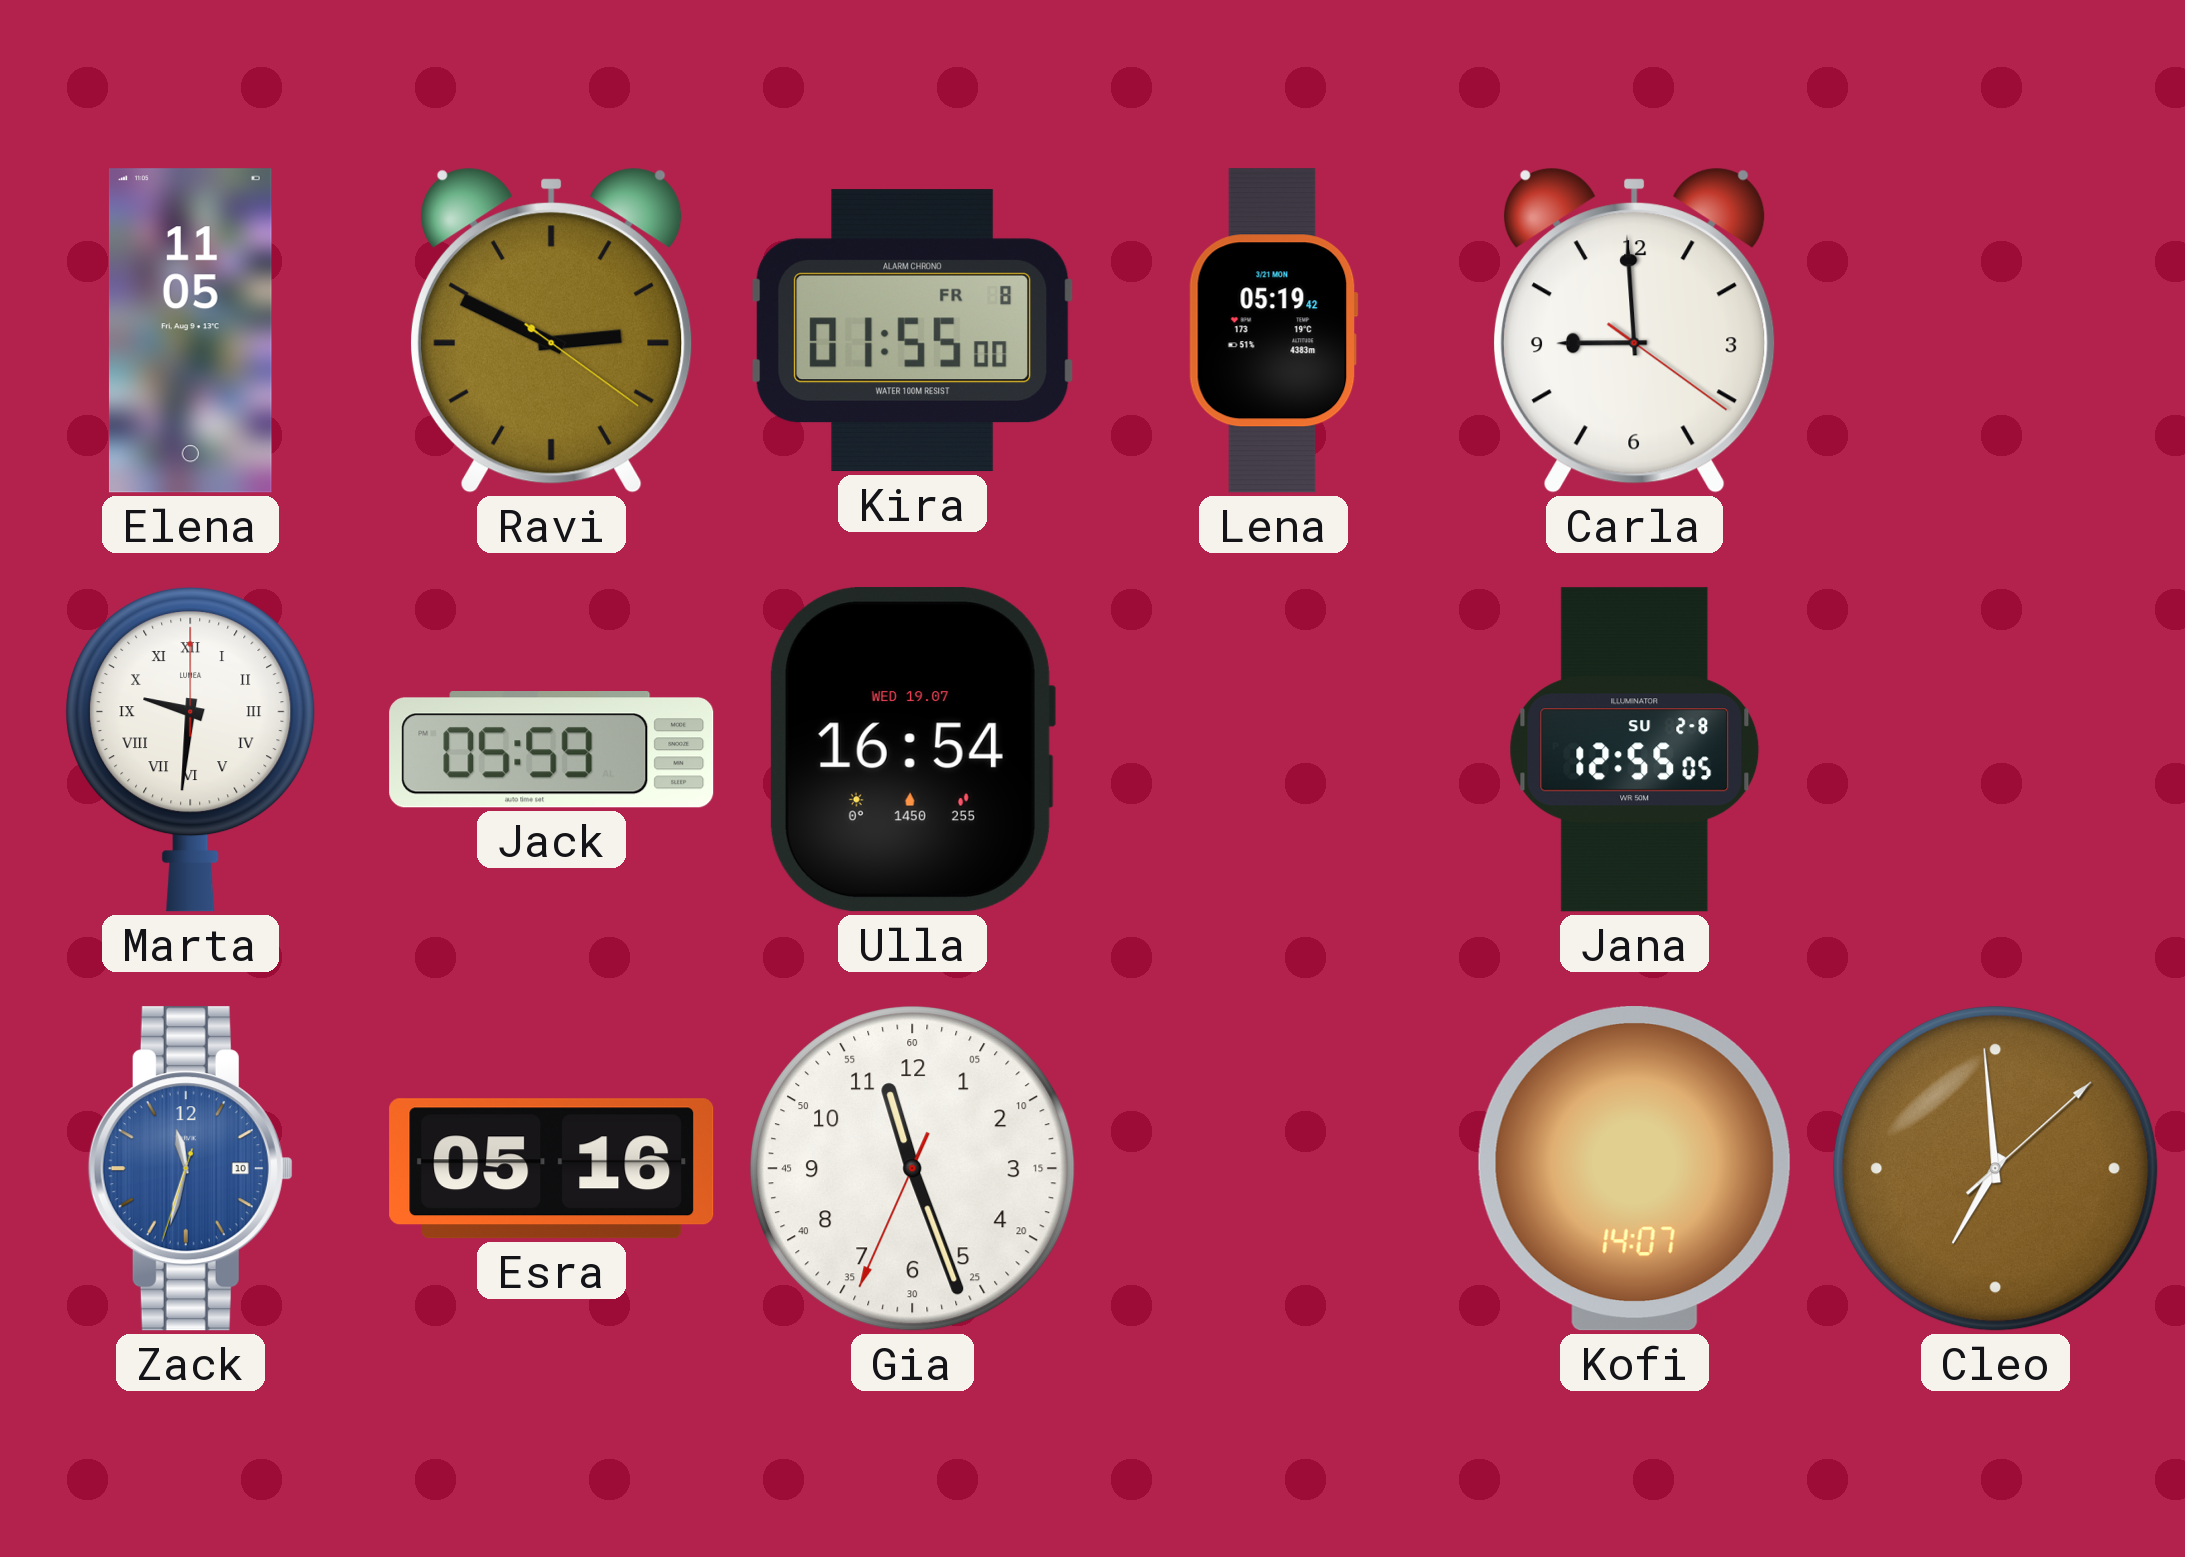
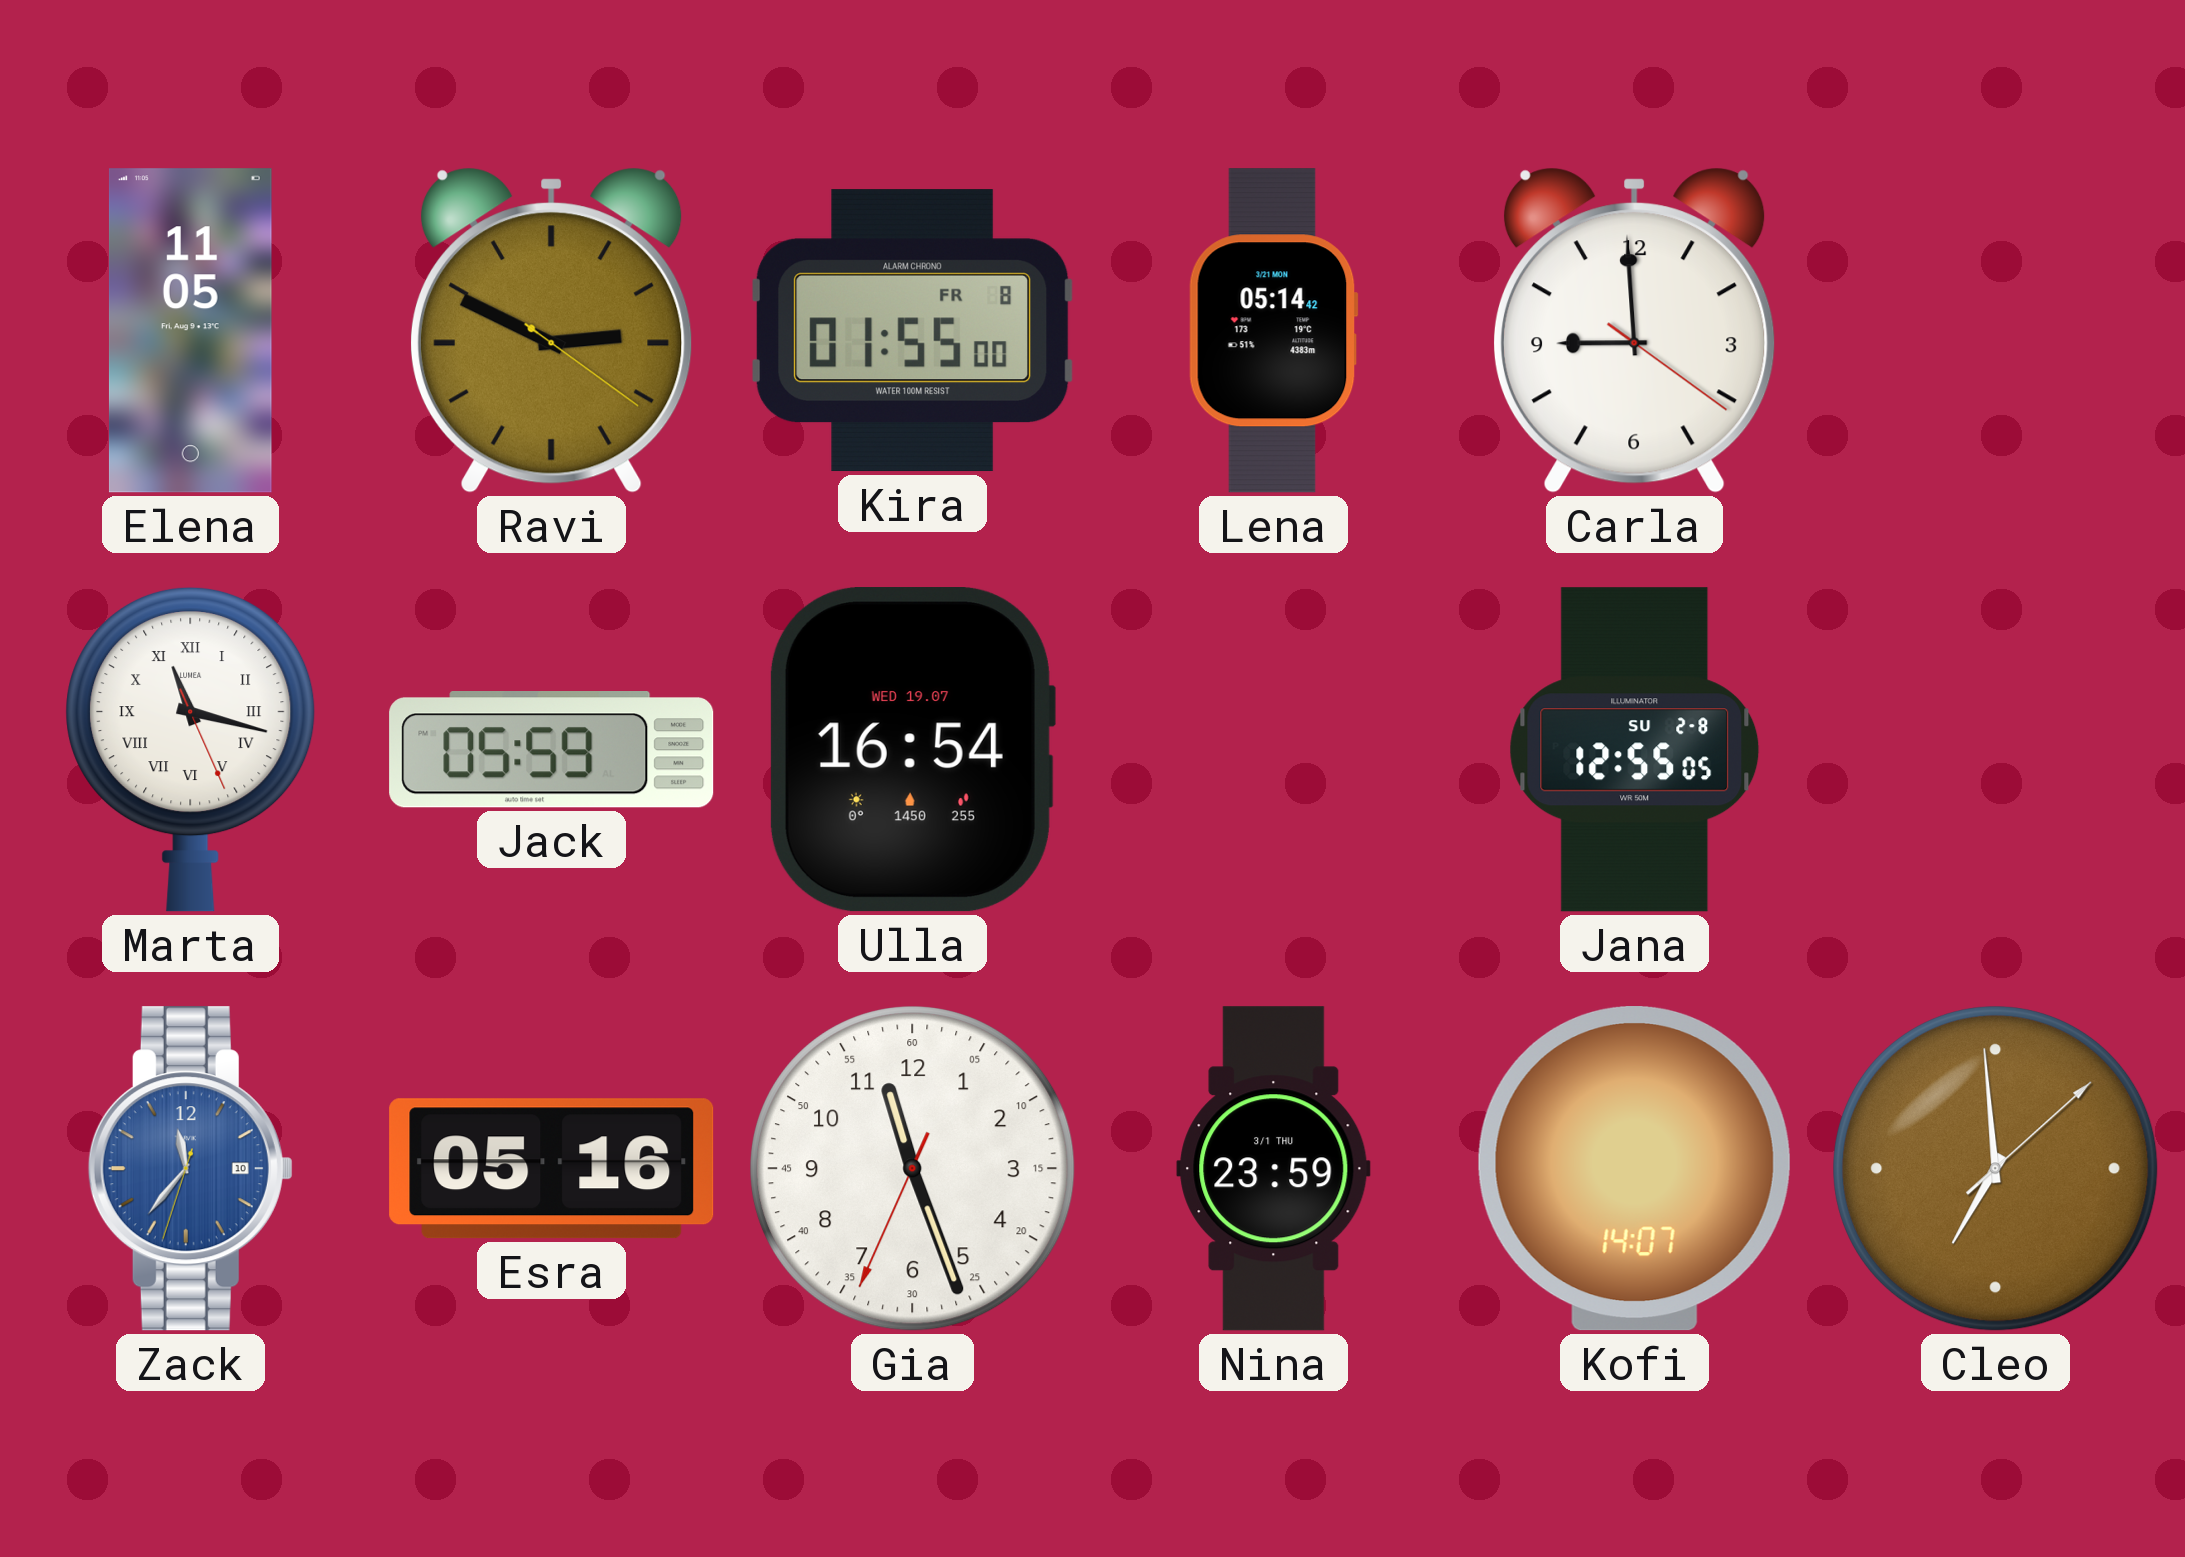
Lena: 05:19 -> 05:14 (1273, 331)
Marta: 9:31 -> 11:17 (191, 749)
Zack: 11:32 -> 11:36 (190, 1169)
Nina: none -> 23:59 (1274, 1169)
